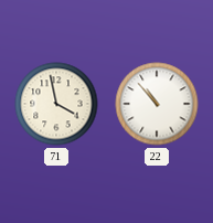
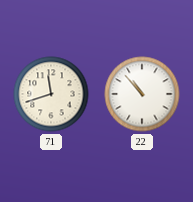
71: 3:58 -> 11:42 (51, 94)
